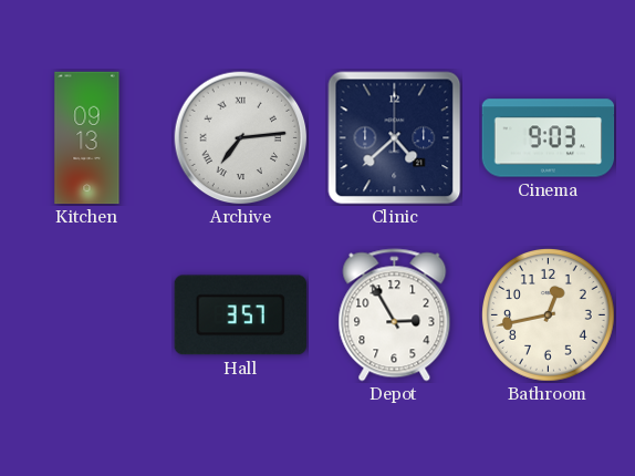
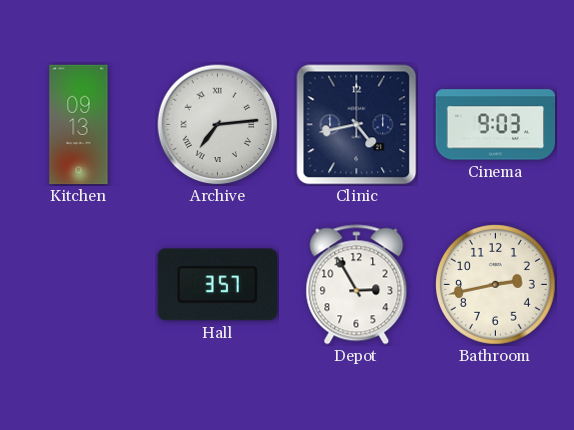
Clinic: 4:38 -> 4:43 (357, 125)
Bathroom: 12:43 -> 2:43 (496, 285)
